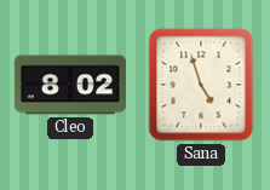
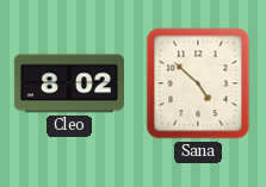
Sana: 4:57 -> 4:52 (198, 83)
